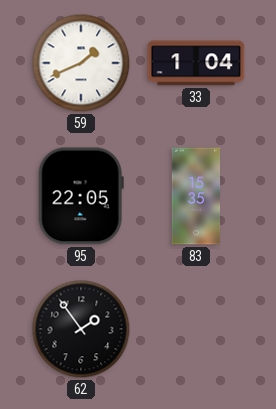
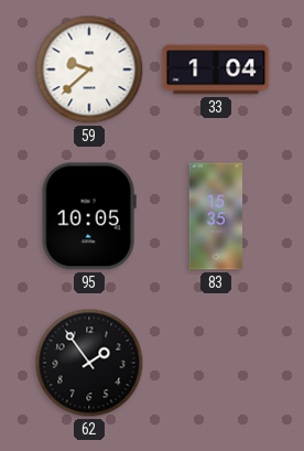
59: 1:41 -> 9:38 (89, 69)
95: 22:05 -> 10:05 (89, 216)
